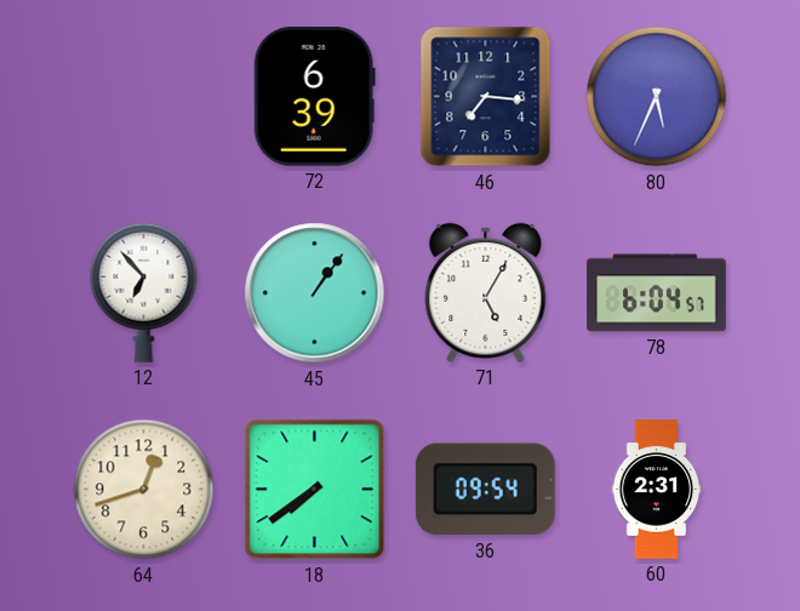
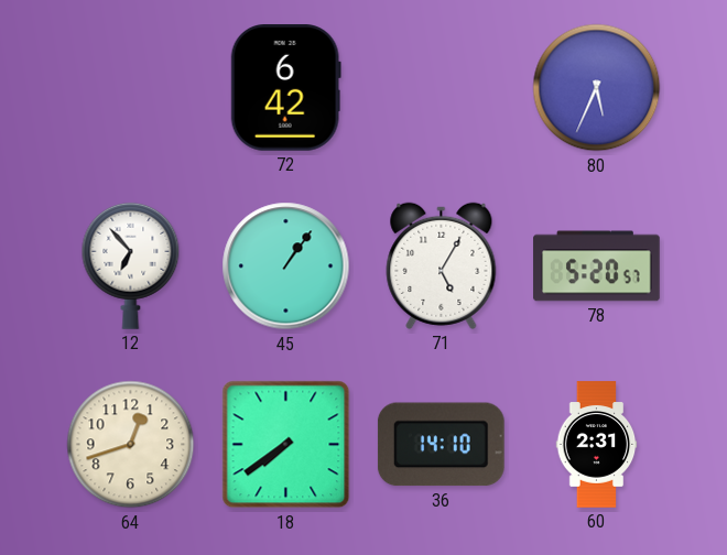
72: 6:39 -> 6:42 (285, 88)
46: 7:16 -> none (486, 97)
78: 6:04 -> 5:20 (597, 266)
36: 09:54 -> 14:10 (441, 445)
